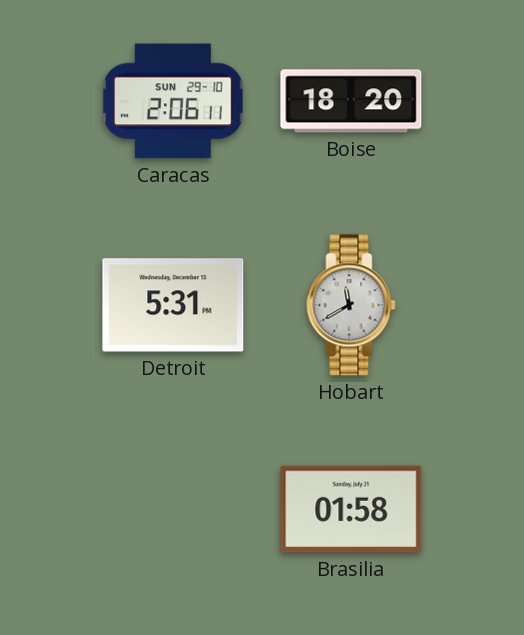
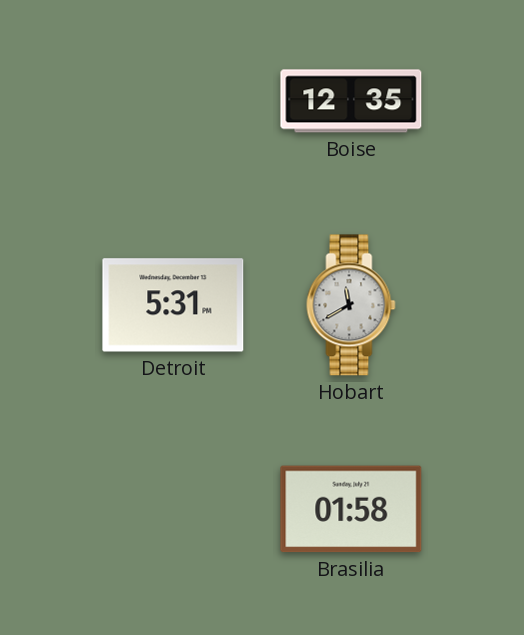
Caracas: 2:06 -> none (173, 101)
Boise: 18:20 -> 12:35 (351, 101)
